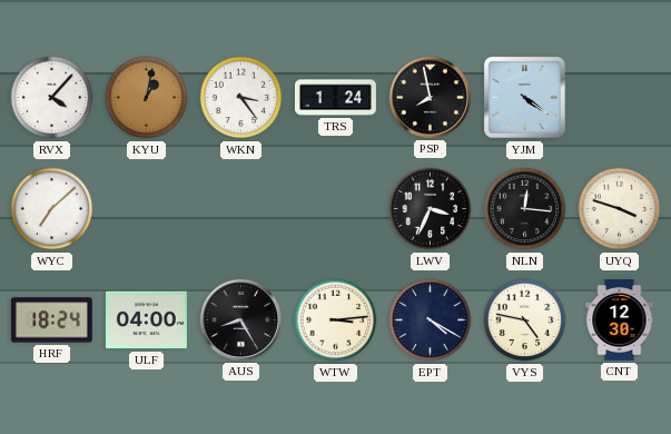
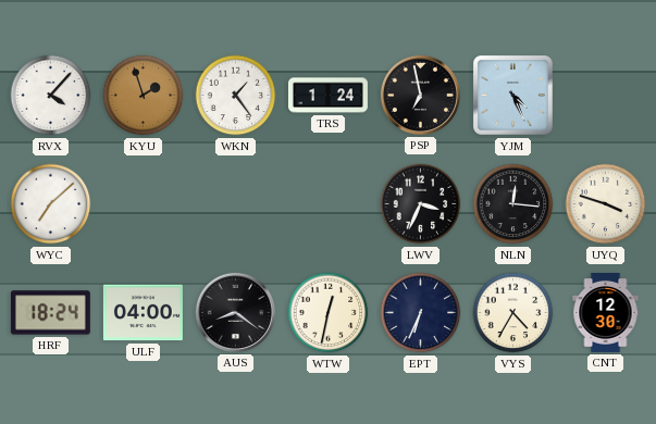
KYU: 1:02 -> 1:57 (144, 96)
WKN: 3:24 -> 1:24 (236, 96)
PSP: 7:58 -> 6:58 (420, 95)
YJM: 4:21 -> 4:26 (513, 96)
AUS: 8:25 -> 8:21 (235, 312)
WTW: 3:14 -> 12:32 (329, 313)
EPT: 4:20 -> 6:34 (421, 313)
VYS: 4:47 -> 4:35 (513, 313)
